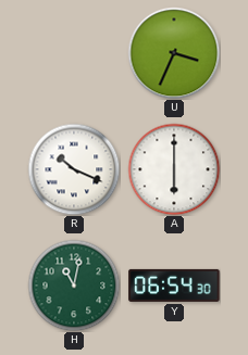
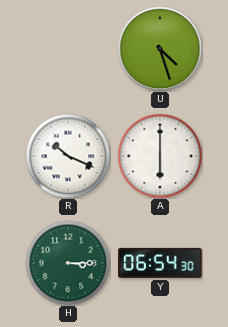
U: 3:34 -> 4:27 (160, 49)
H: 11:02 -> 3:15 (68, 263)
